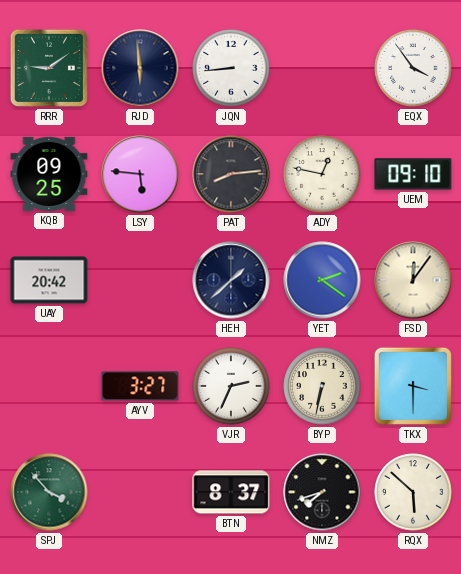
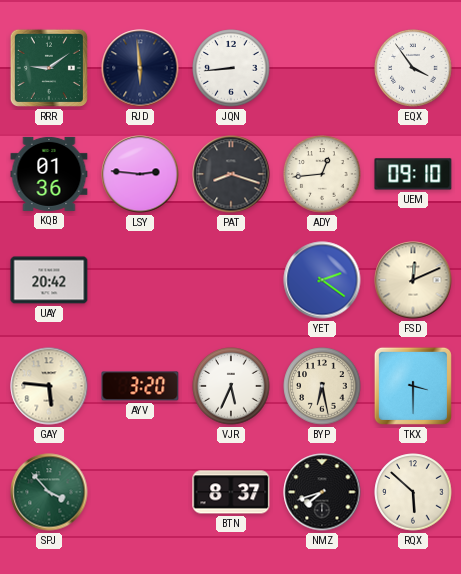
KQB: 09:25 -> 01:36 (49, 174)
LSY: 5:46 -> 2:46 (140, 174)
PAT: 8:14 -> 8:18 (231, 174)
ADY: 12:47 -> 12:44 (322, 174)
HEH: 1:38 -> none (231, 280)
FSD: 12:06 -> 12:11 (413, 280)
GAY: none -> 5:46 (49, 386)
AYV: 3:27 -> 3:20 (140, 386)
VJR: 2:34 -> 5:34 (231, 386)
BYP: 6:32 -> 6:28 (322, 386)
